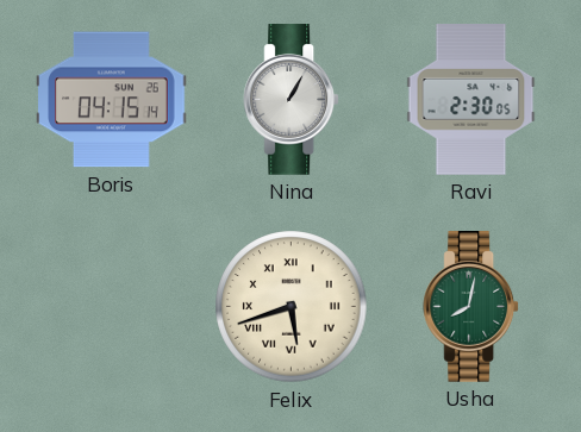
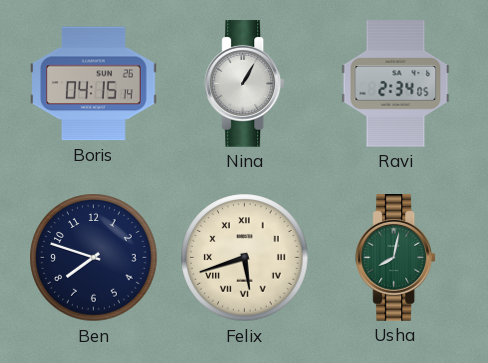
Ravi: 2:30 -> 2:34 (396, 84)
Ben: none -> 7:48 (94, 258)
